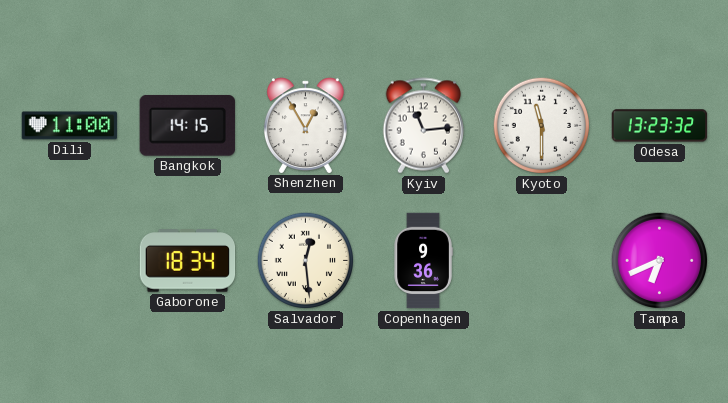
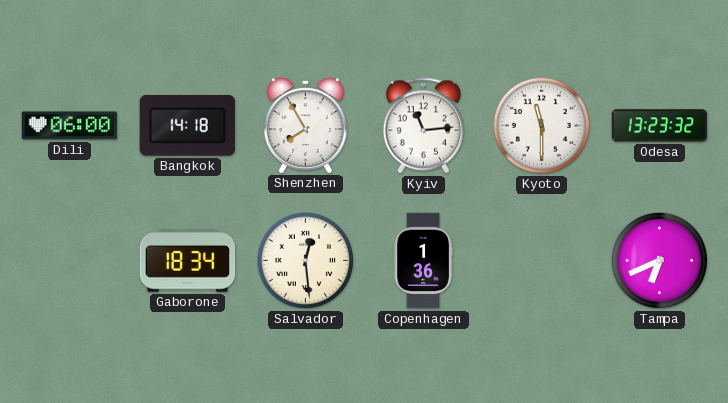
Dili: 11:00 -> 06:00 (70, 126)
Bangkok: 14:15 -> 14:18 (187, 126)
Shenzhen: 12:55 -> 7:55 (305, 125)
Copenhagen: 9:36 -> 1:36 (423, 261)
